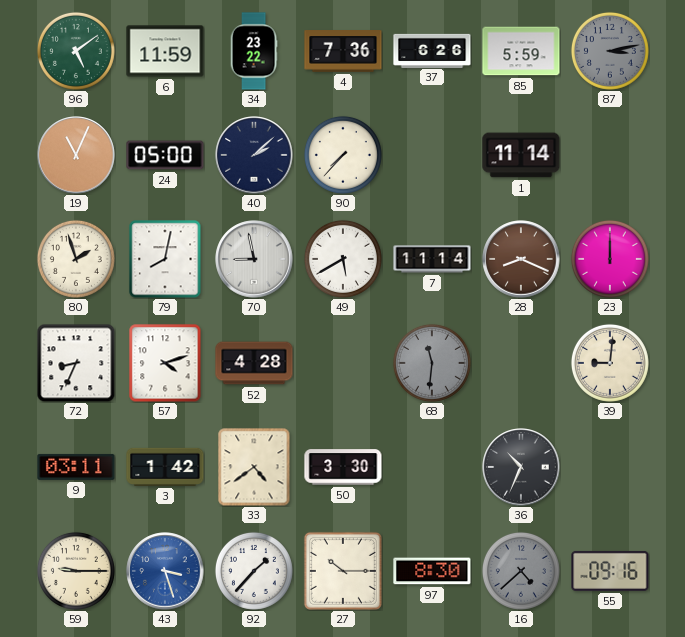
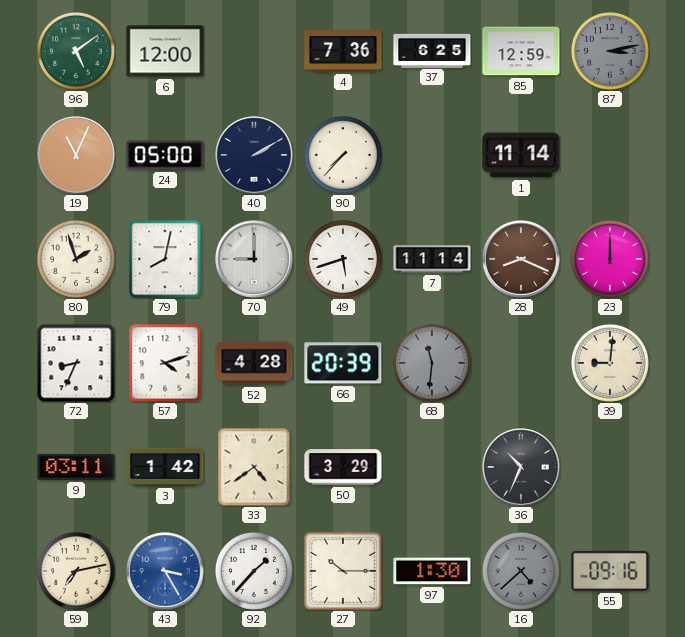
6: 11:59 -> 12:00 (165, 51)
34: 23:22 -> none (254, 51)
37: 6:26 -> 6:25 (432, 50)
85: 5:59 -> 12:59 (521, 51)
40: 2:08 -> 2:10 (254, 155)
70: 8:58 -> 9:00 (254, 259)
49: 5:40 -> 5:42 (343, 259)
66: none -> 20:39 (343, 363)
50: 3:30 -> 3:29 (343, 467)
59: 9:15 -> 7:13 (76, 571)
43: 3:27 -> 3:25 (165, 571)
97: 8:30 -> 1:30 (432, 571)
